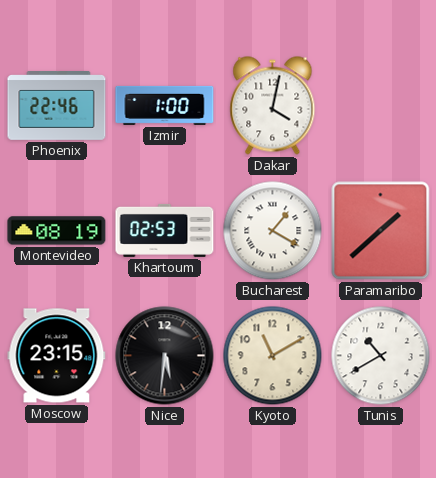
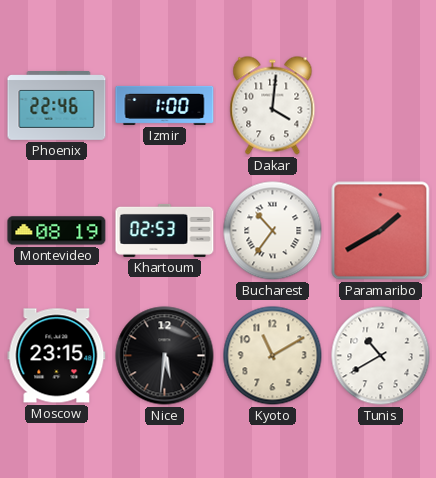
Dakar: 4:02 -> 4:01 (273, 106)
Bucharest: 1:20 -> 10:36 (273, 231)
Paramaribo: 1:38 -> 1:40 (381, 231)
